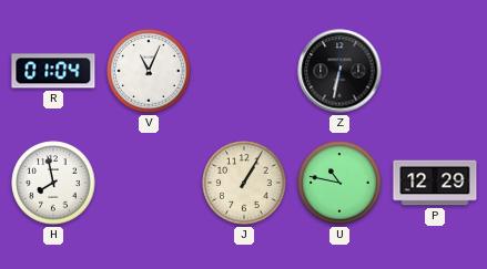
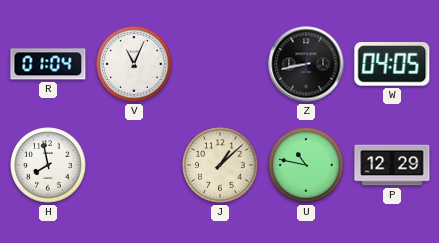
Z: 6:32 -> 8:43 (306, 64)
W: none -> 04:05 (392, 64)
J: 1:05 -> 1:08 (220, 165)
